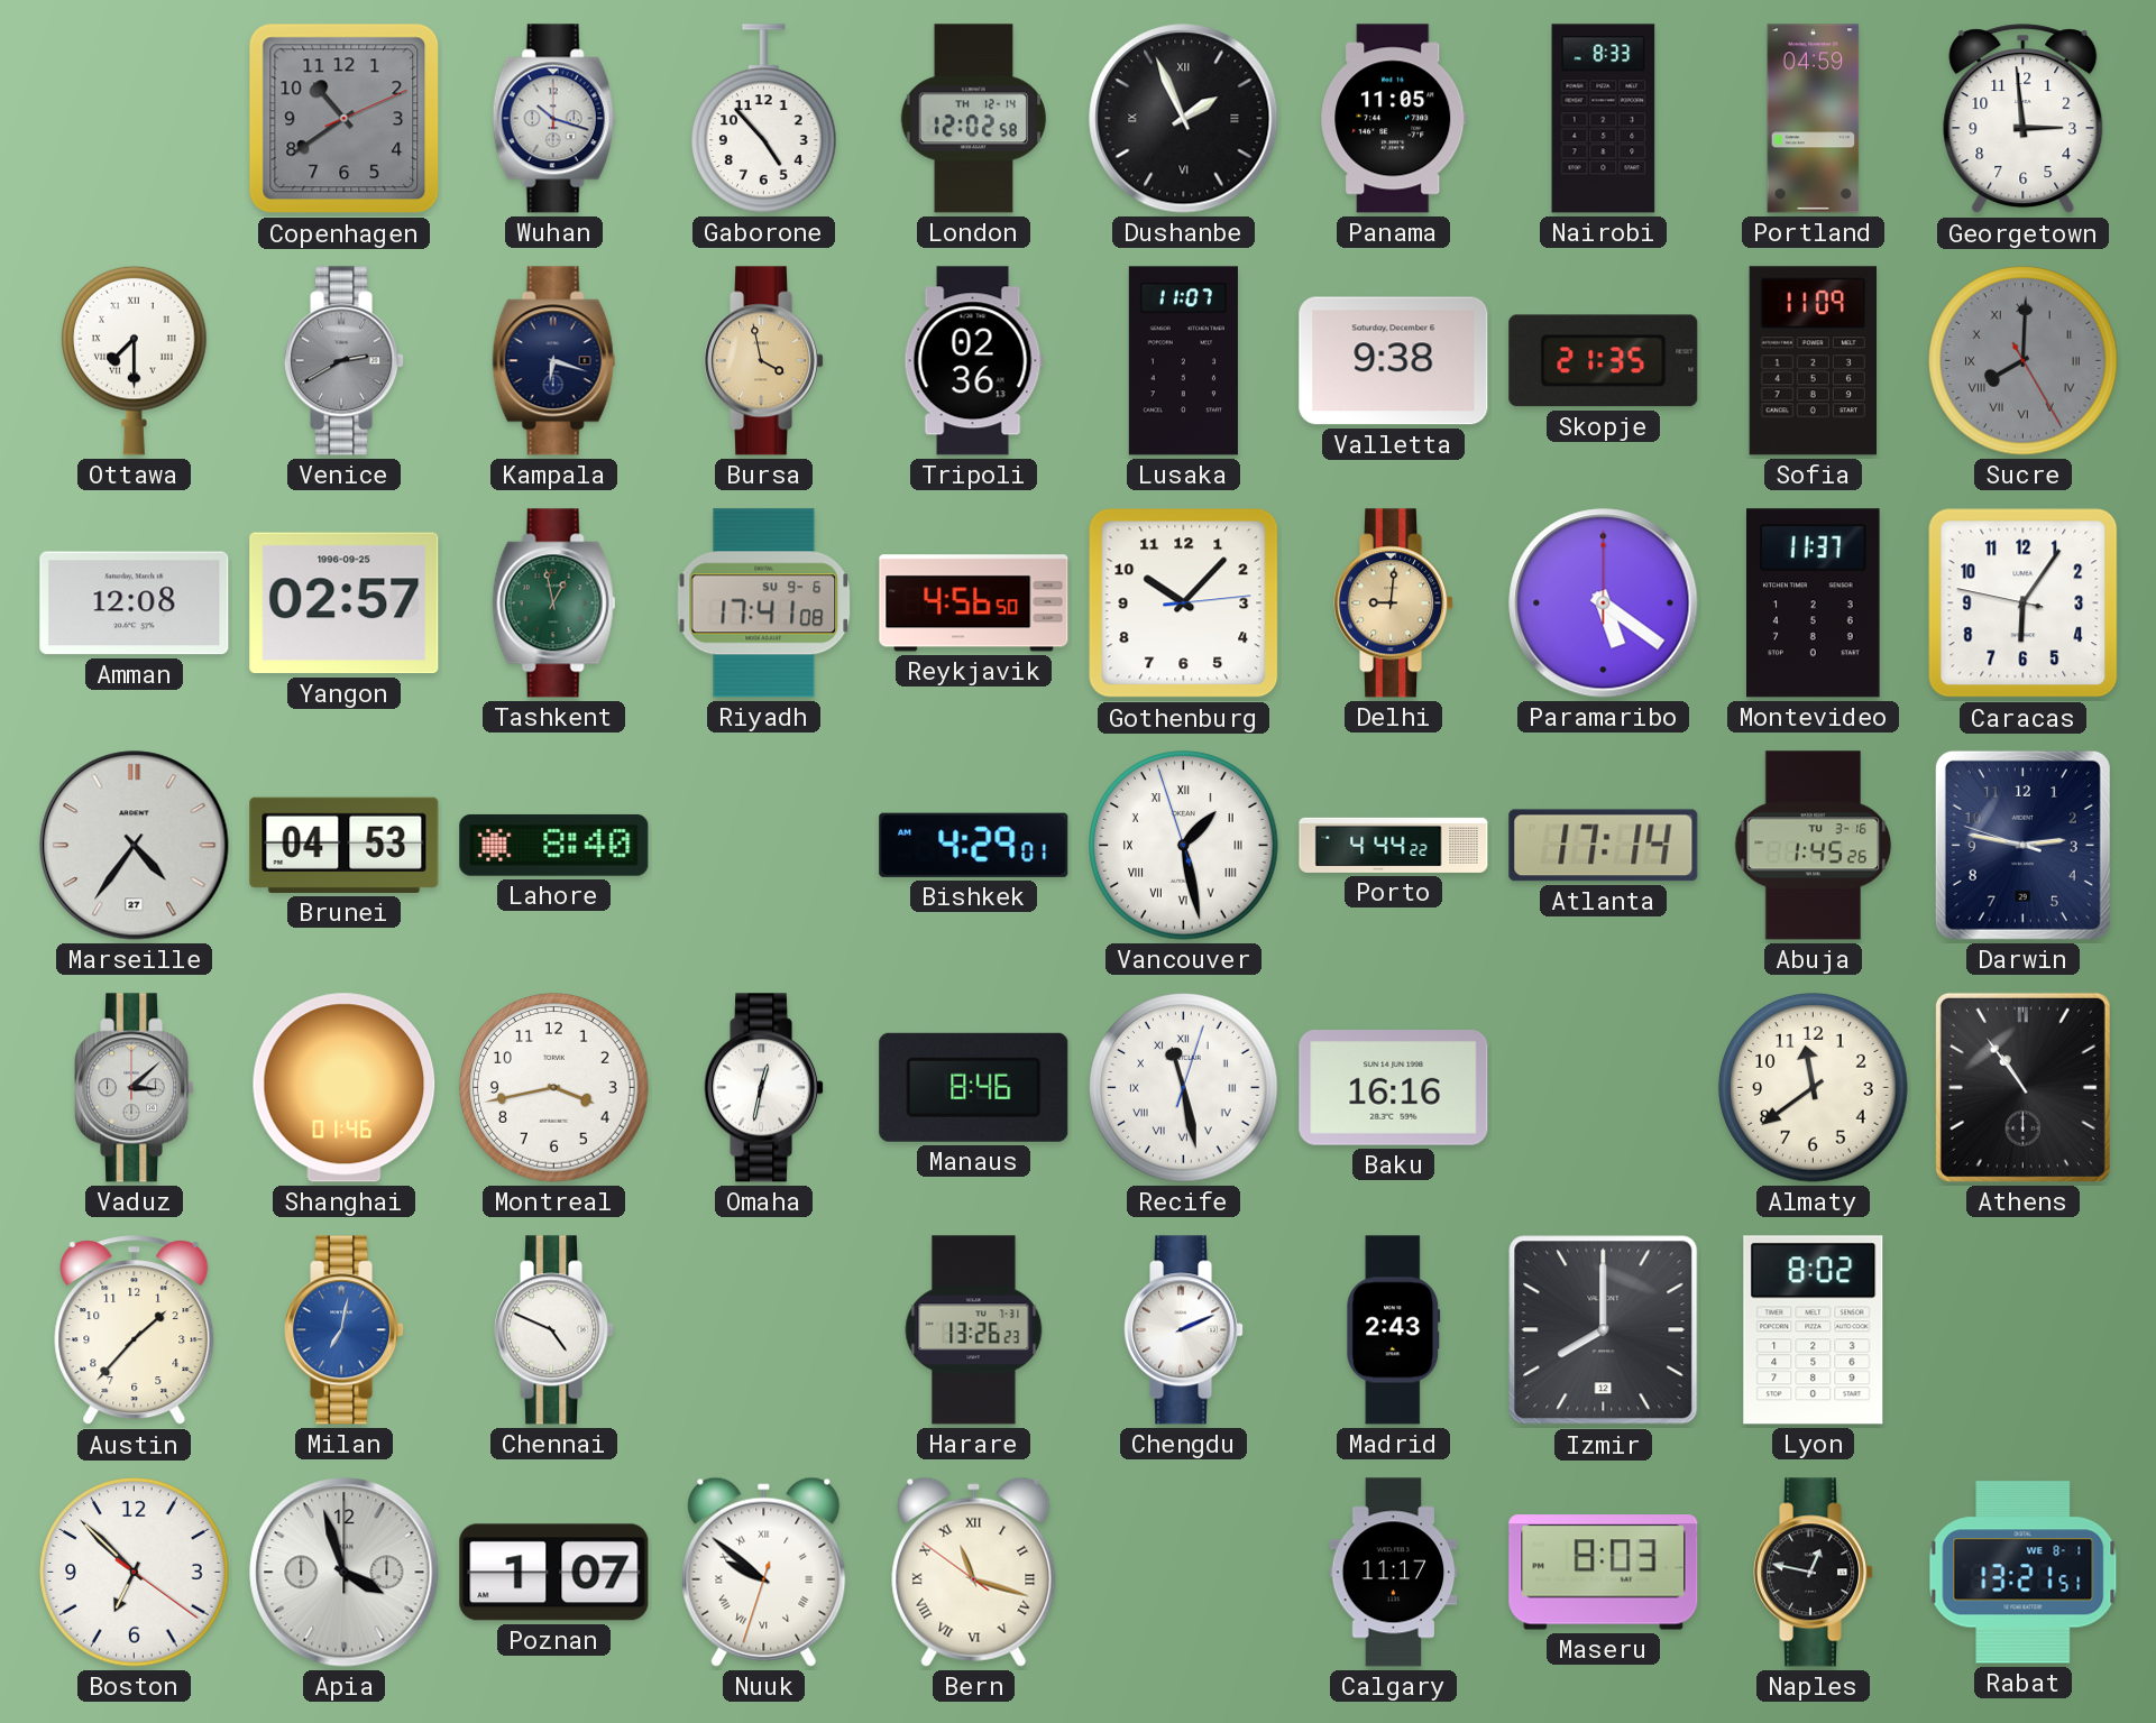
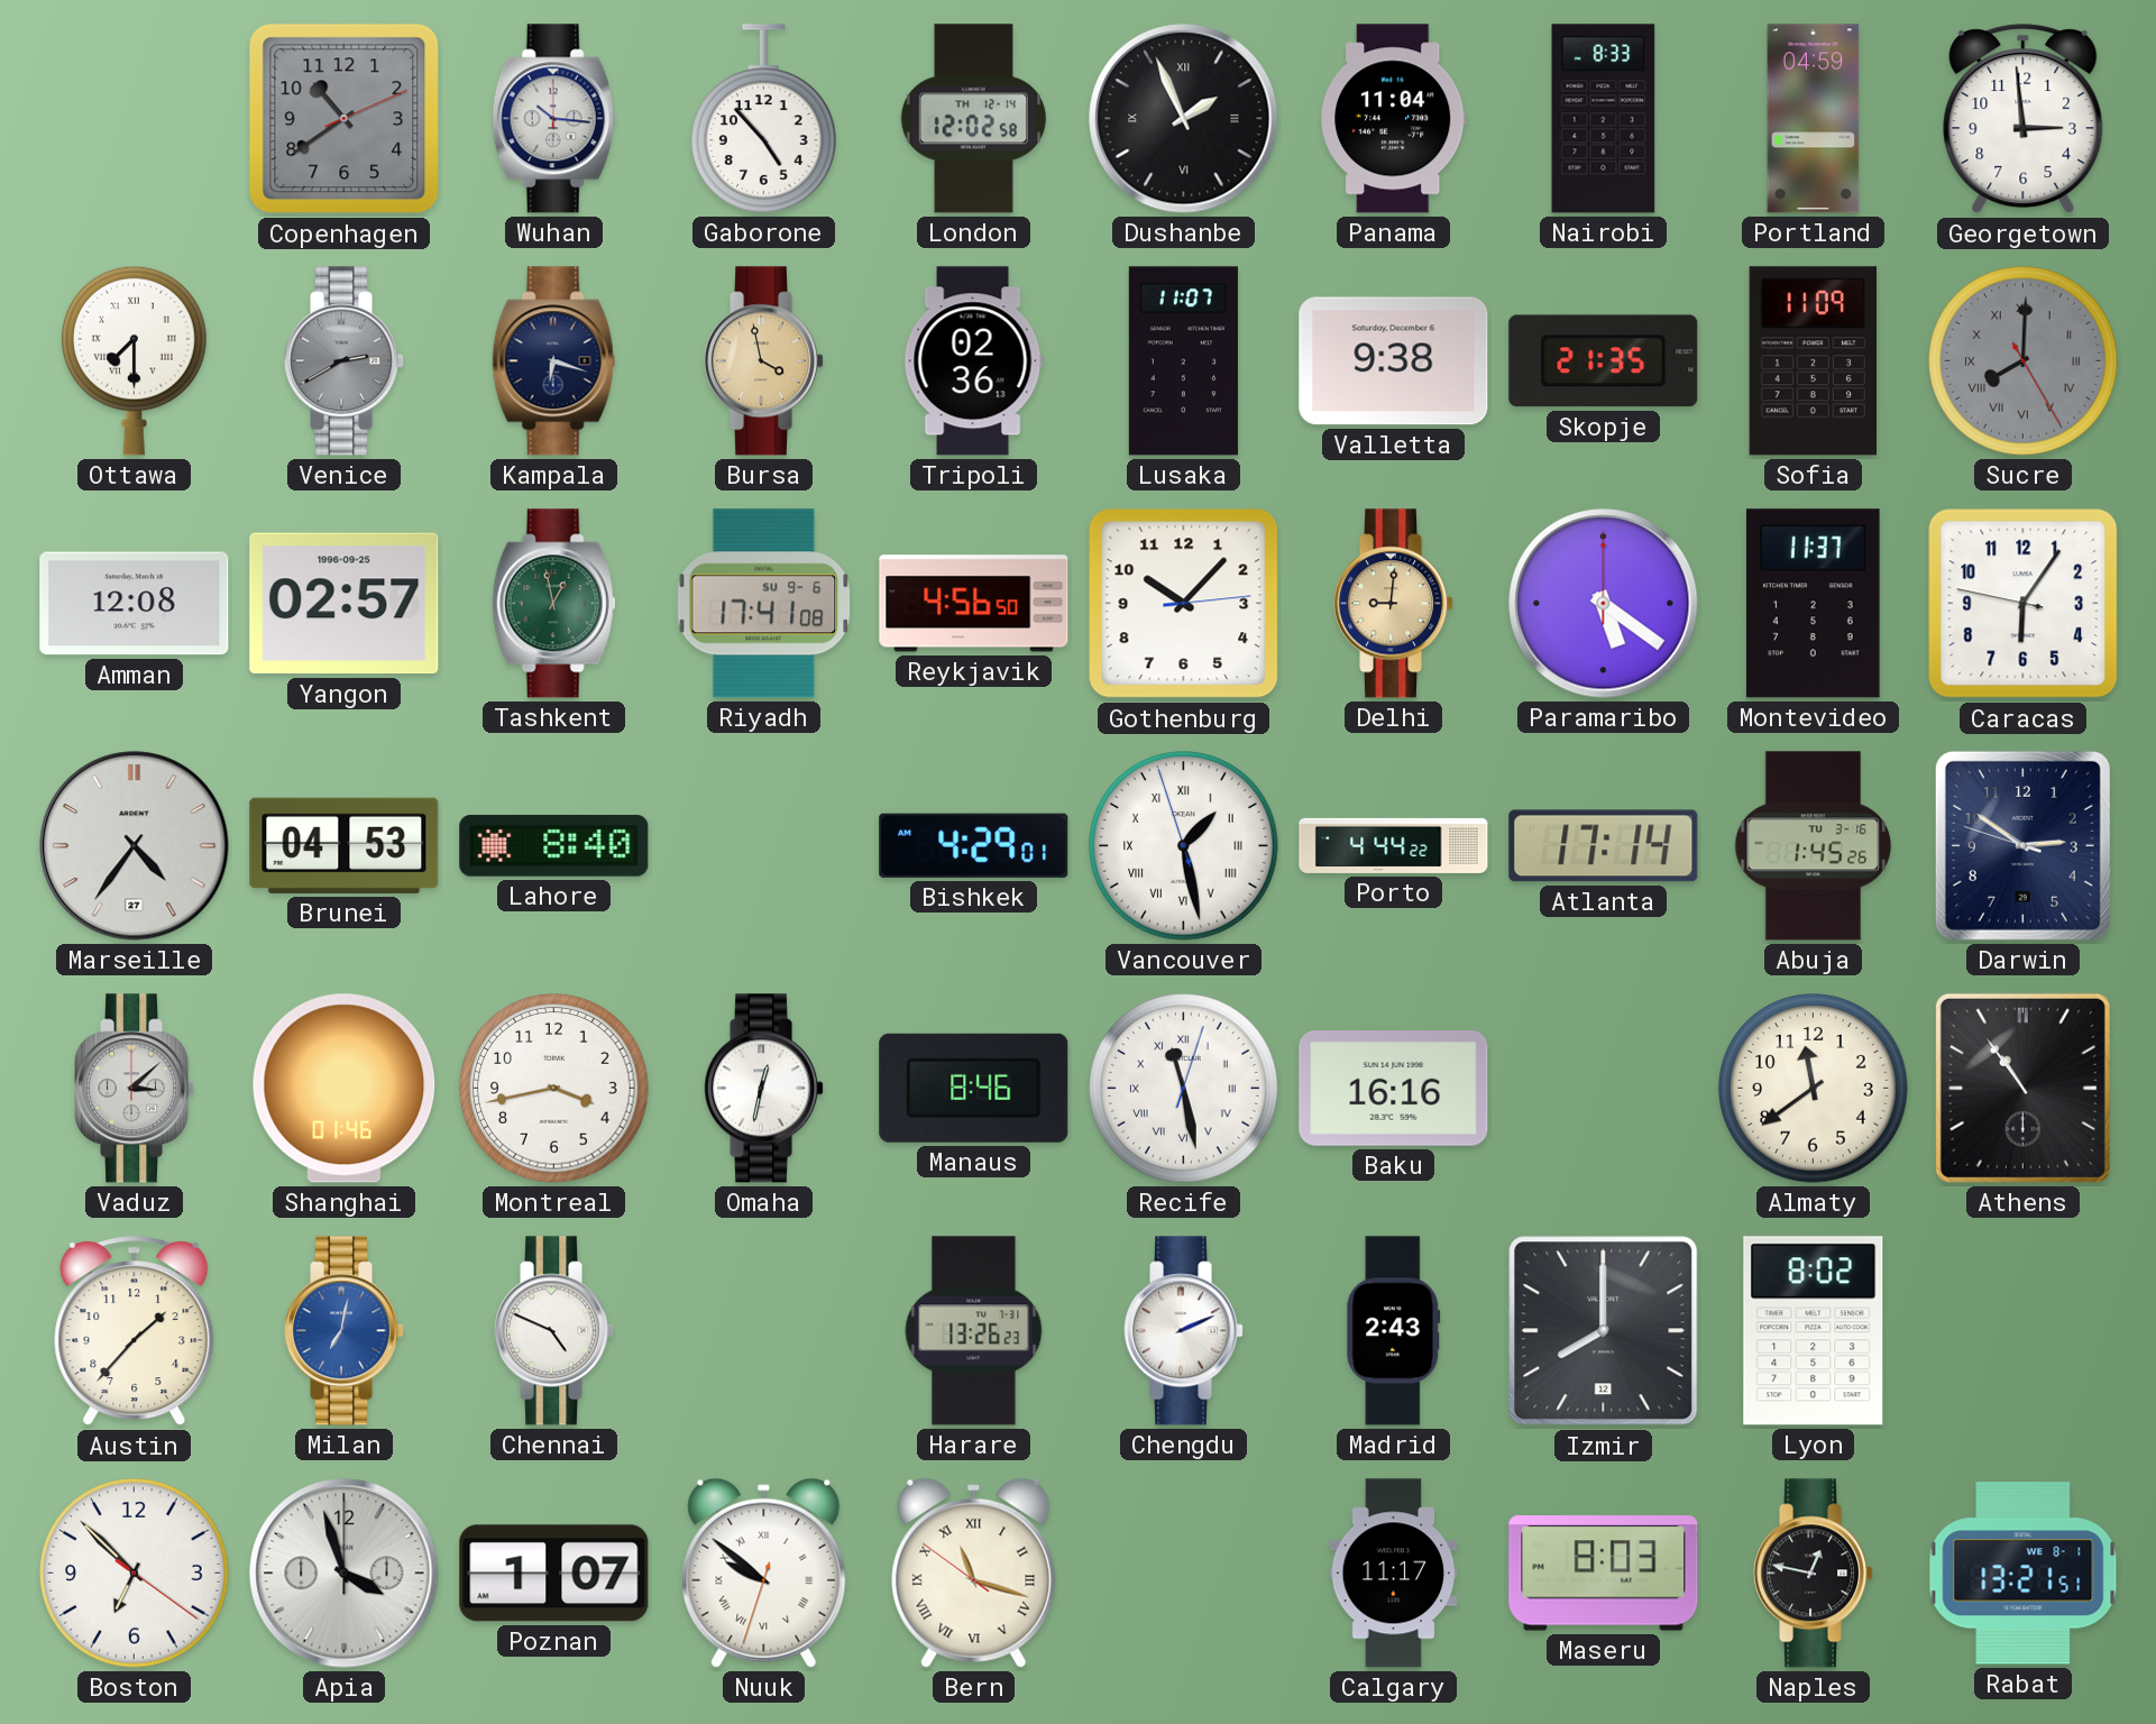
Wuhan: 10:18 -> 10:16 (554, 119)
Panama: 11:05 -> 11:04 (1394, 119)
Darwin: 2:46 -> 2:50 (2022, 845)
